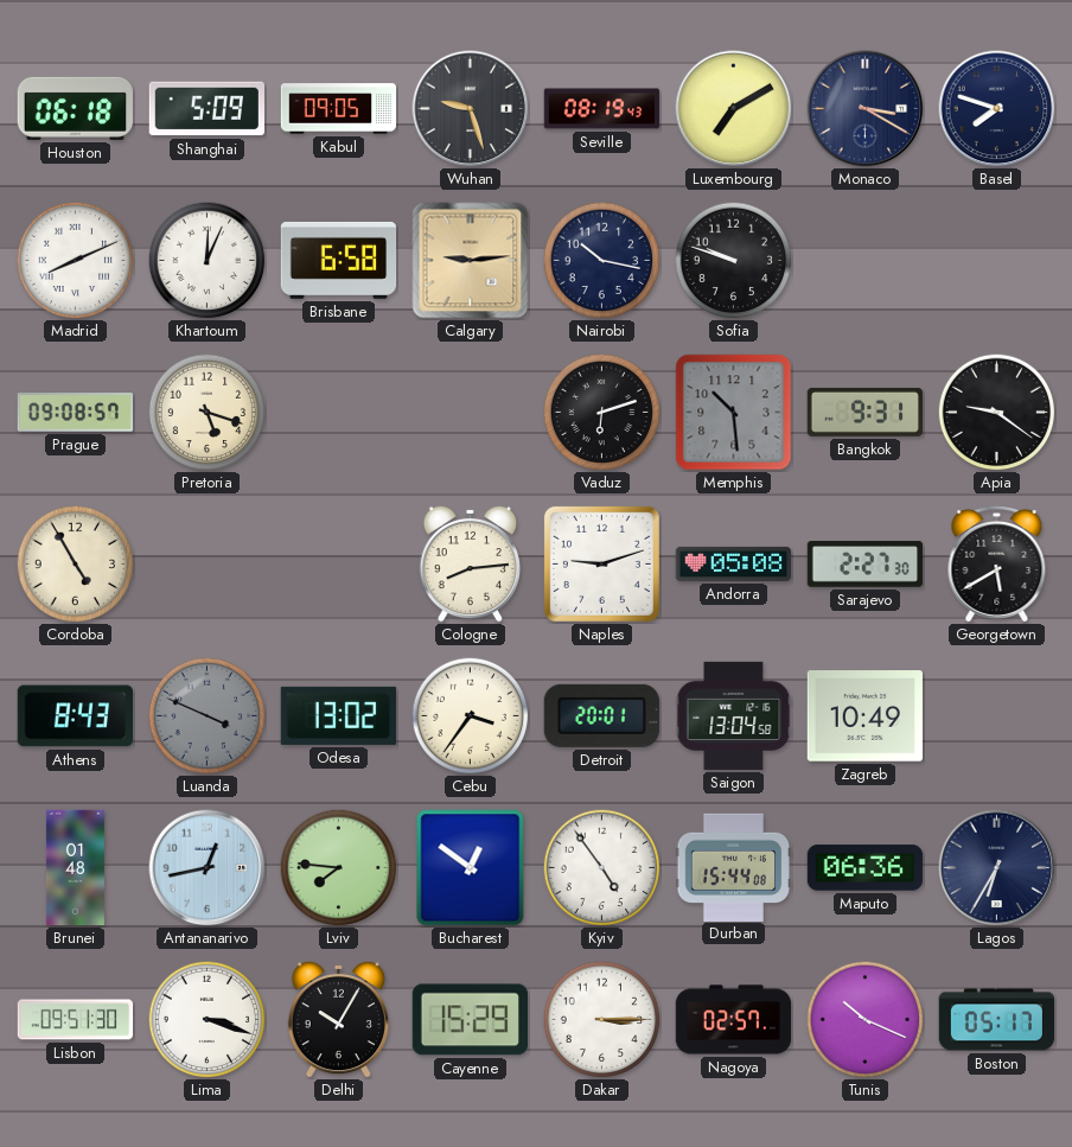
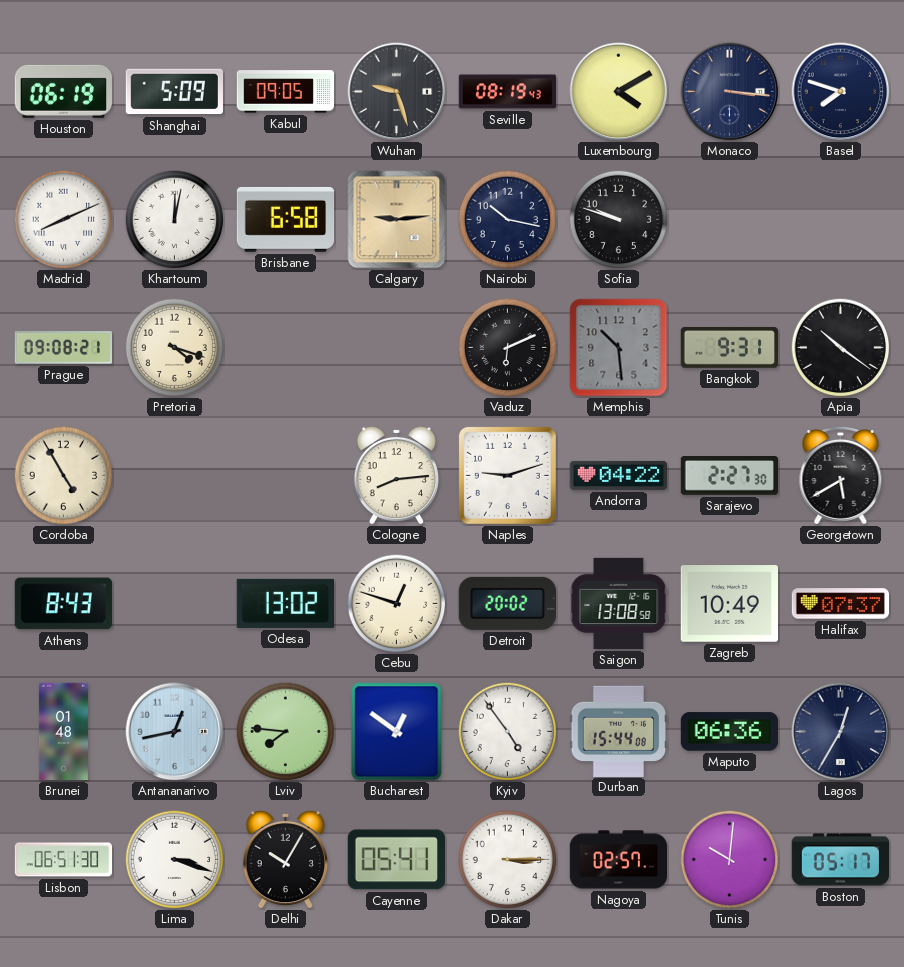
Houston: 06:18 -> 06:19 (63, 91)
Luxembourg: 7:10 -> 4:10 (619, 92)
Monaco: 3:20 -> 3:16 (730, 92)
Khartoum: 12:04 -> 12:02 (175, 220)
Prague: 09:08:57 -> 09:08:21 (63, 348)
Pretoria: 5:18 -> 4:18 (175, 348)
Vaduz: 6:12 -> 6:11 (508, 348)
Apia: 9:21 -> 10:21 (841, 348)
Andorra: 05:08 -> 04:22 (619, 475)
Luanda: 3:49 -> none (208, 716)
Cebu: 3:36 -> 12:48 (397, 604)
Detroit: 20:01 -> 20:02 (507, 603)
Saigon: 13:04 -> 13:08 (619, 603)
Halifax: none -> 07:37 (841, 604)
Lagos: 6:35 -> 12:35 (841, 732)
Lisbon: 09:51 -> 06:51 (64, 860)
Cayenne: 15:29 -> 05:41 (396, 860)
Tunis: 10:19 -> 10:01 (730, 860)
